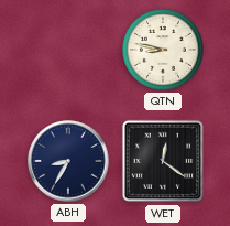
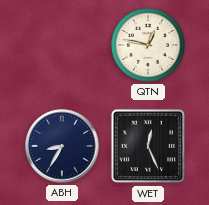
QTN: 8:47 -> 12:47 (149, 46)
WET: 12:21 -> 12:26 (148, 146)
